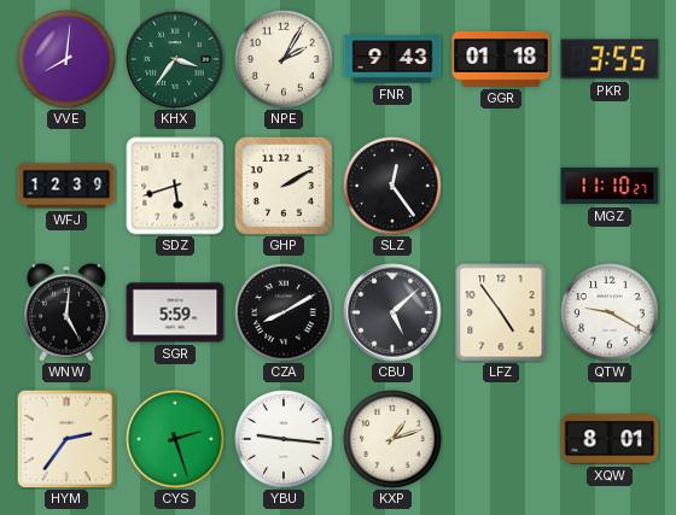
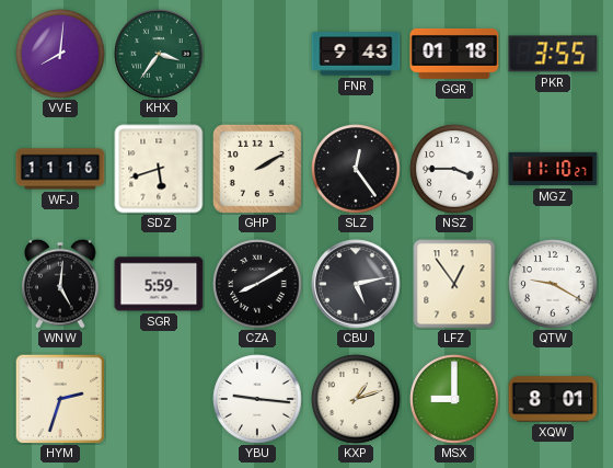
NPE: 2:05 -> none (284, 59)
WFJ: 12:39 -> 11:16 (60, 169)
NSZ: none -> 3:45 (454, 169)
CBU: 5:08 -> 5:13 (356, 284)
LFZ: 4:54 -> 12:54 (454, 284)
HYM: 2:36 -> 2:33 (60, 399)
CYS: 2:27 -> none (175, 439)
MSX: none -> 9:00 (454, 399)
